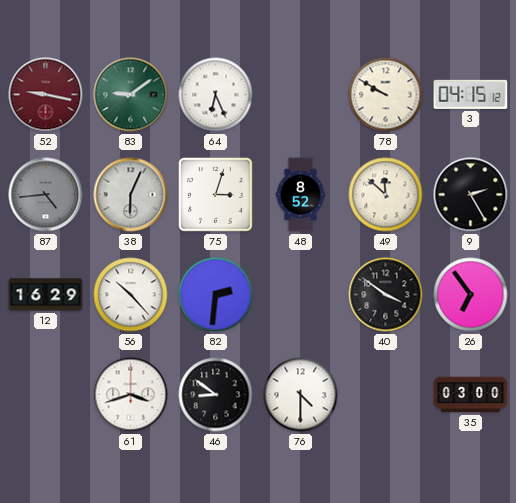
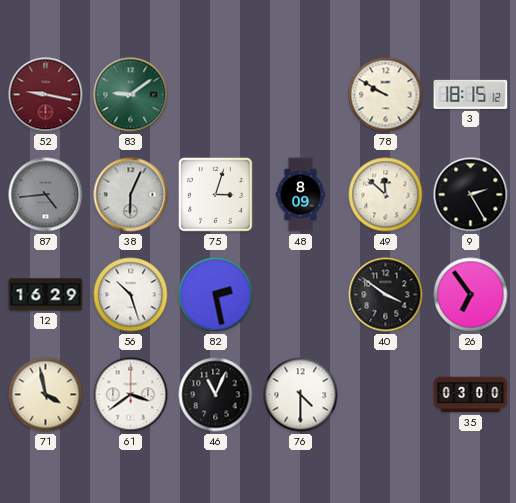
64: 6:26 -> none (216, 95)
3: 04:15 -> 18:15 (471, 94)
48: 8:52 -> 8:09 (301, 195)
56: 10:23 -> 10:27 (131, 295)
82: 2:31 -> 2:28 (216, 295)
71: none -> 3:58 (46, 395)
61: 3:42 -> 3:39 (131, 395)
46: 8:51 -> 11:04 (216, 395)
